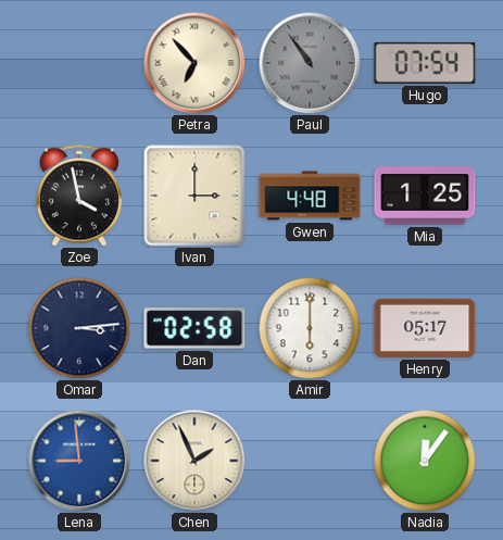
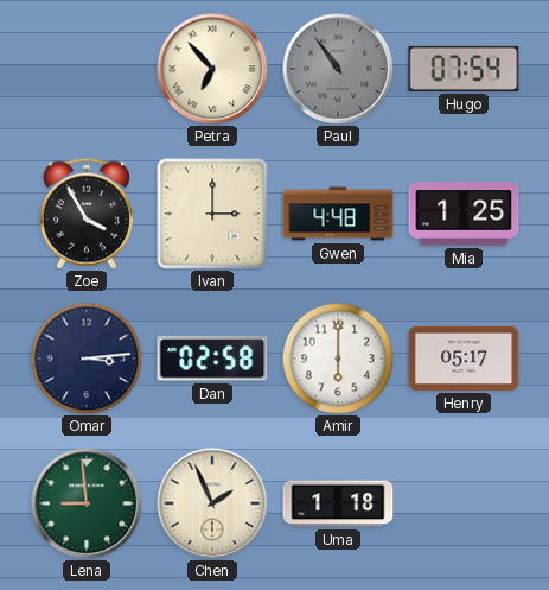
Zoe: 3:58 -> 3:55 (87, 214)
Lena dial: blue -> green (87, 503)
Uma: none -> 1:18 (338, 503)
Nadia: 12:06 -> none (425, 461)
